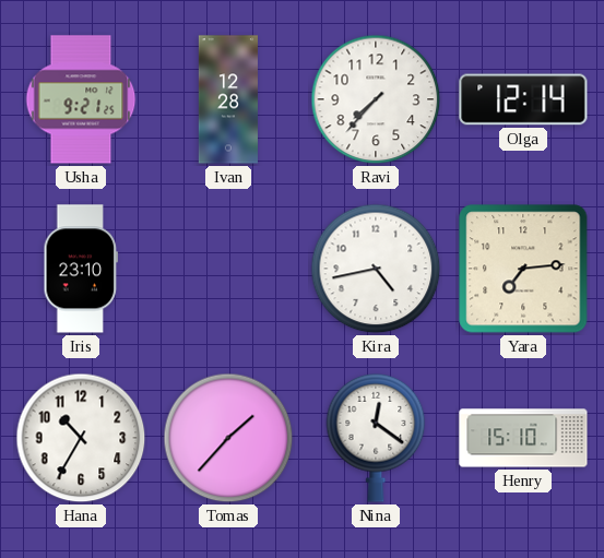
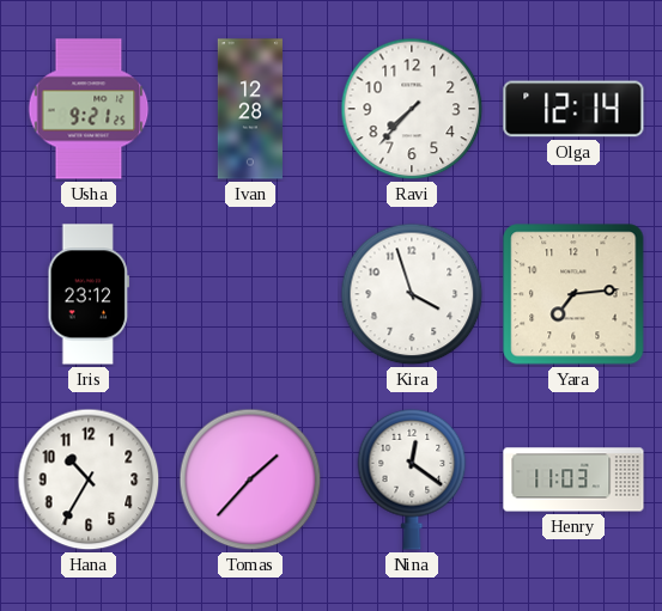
Iris: 23:10 -> 23:12 (89, 294)
Kira: 4:43 -> 3:57 (412, 294)
Henry: 15:10 -> 11:03 (573, 479)
